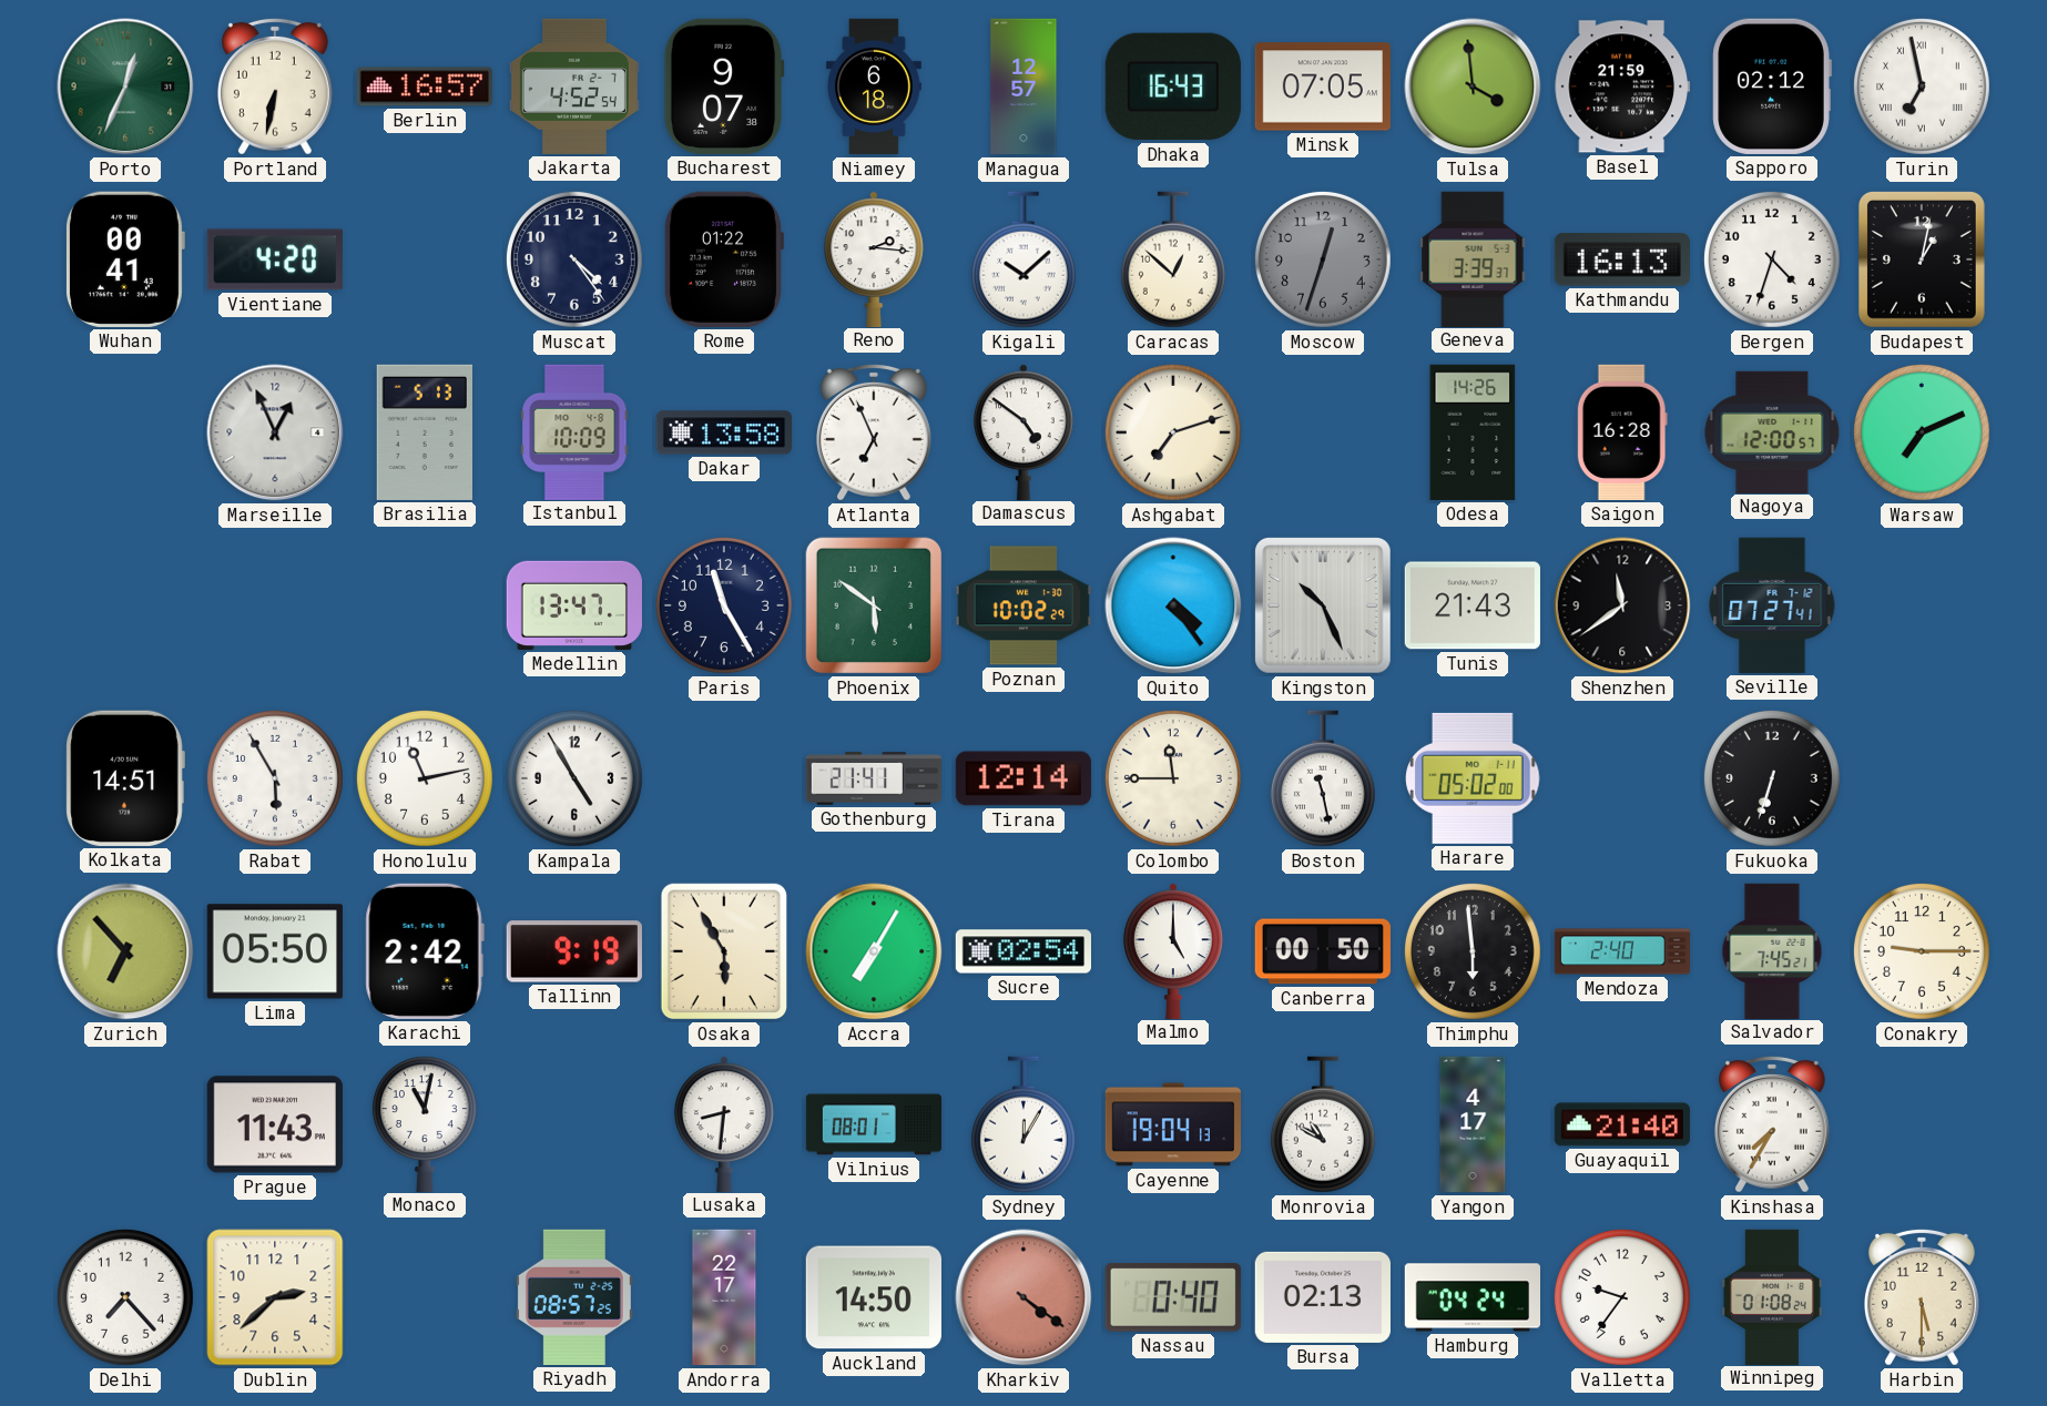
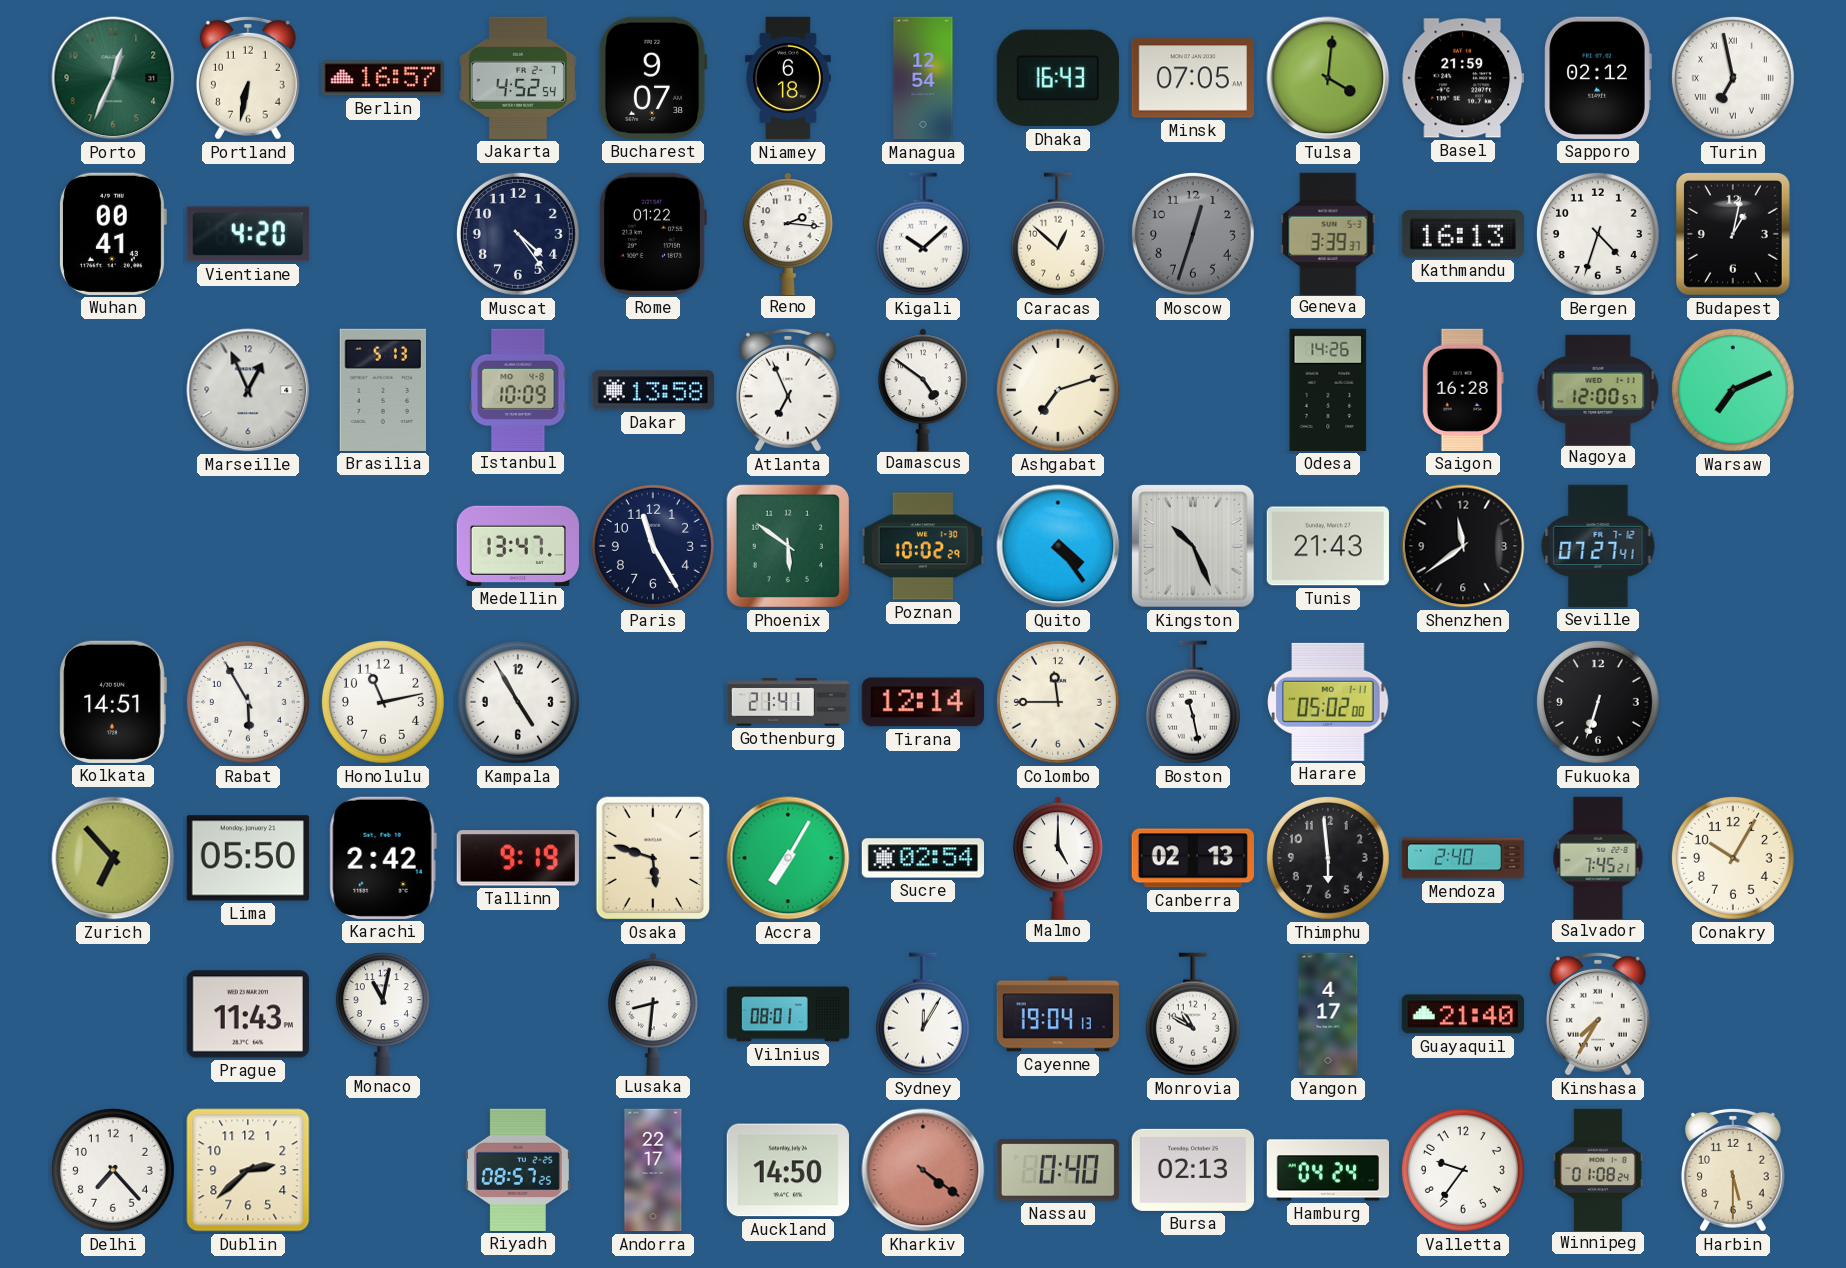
Managua: 12:57 -> 12:54 (923, 78)
Tulsa: 3:59 -> 4:01 (1328, 78)
Osaka: 5:55 -> 5:48 (653, 858)
Canberra: 00:50 -> 02:13 (1193, 858)
Conakry: 9:15 -> 10:05 (1733, 858)
